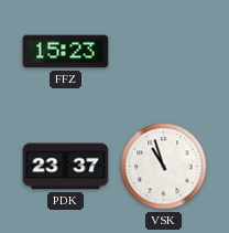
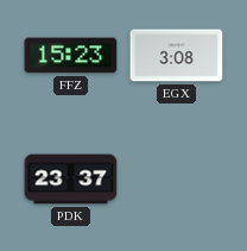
EGX: none -> 3:08 (177, 56)
VSK: 10:57 -> none (164, 167)
